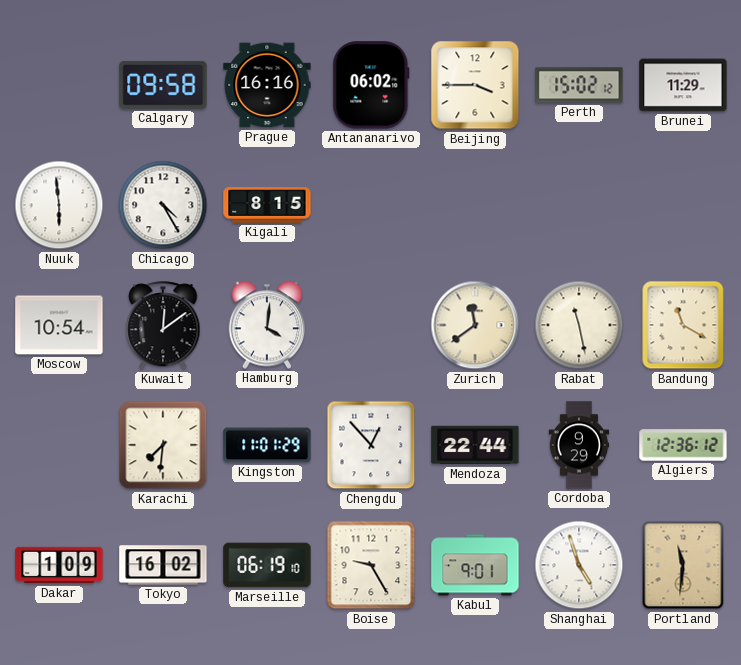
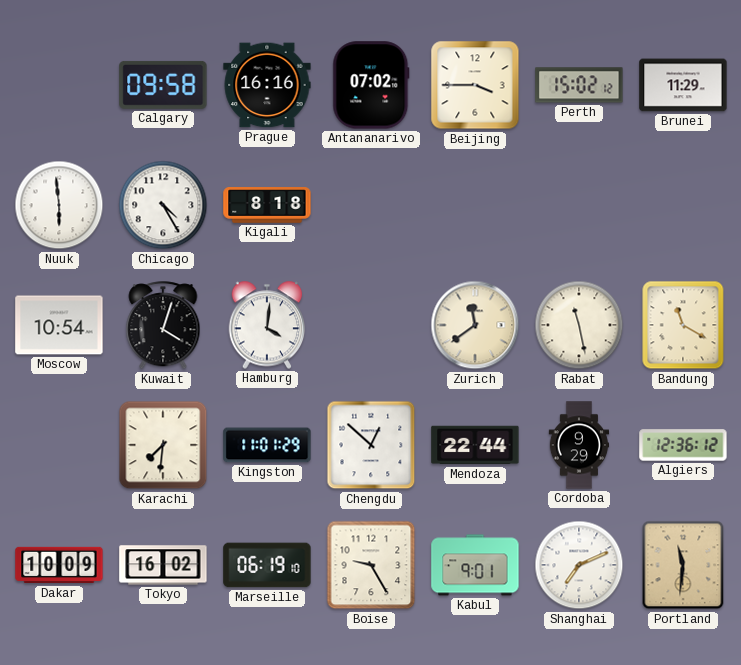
Antananarivo: 06:02 -> 07:02 (371, 85)
Kigali: 8:15 -> 8:18 (267, 205)
Kuwait: 12:09 -> 4:03 (163, 326)
Chengdu: 12:53 -> 12:52 (371, 445)
Dakar: 1:09 -> 10:09 (59, 565)
Shanghai: 4:57 -> 7:11 (579, 565)
